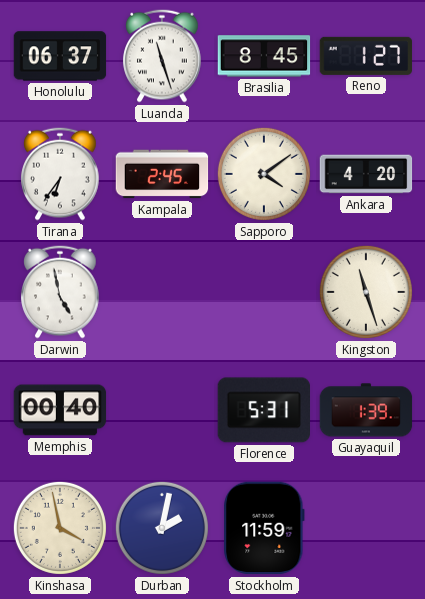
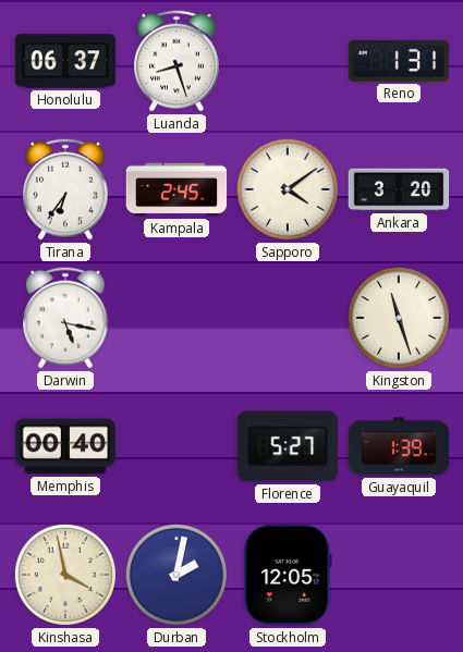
Luanda: 11:27 -> 8:27 (176, 61)
Brasilia: 8:45 -> none (264, 56)
Reno: 1:27 -> 1:31 (399, 61)
Ankara: 4:20 -> 3:20 (399, 189)
Darwin: 4:58 -> 5:17 (65, 318)
Florence: 5:31 -> 5:27 (288, 446)
Stockholm: 11:59 -> 12:05 (289, 575)
